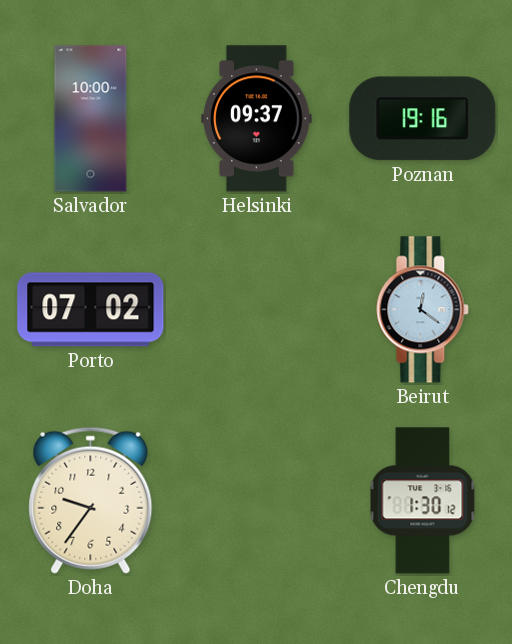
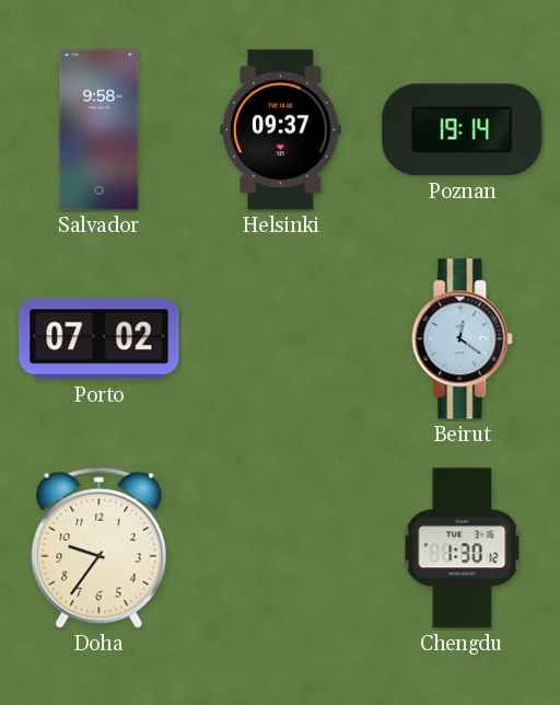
Salvador: 10:00 -> 9:58 (100, 130)
Poznan: 19:16 -> 19:14 (463, 130)
